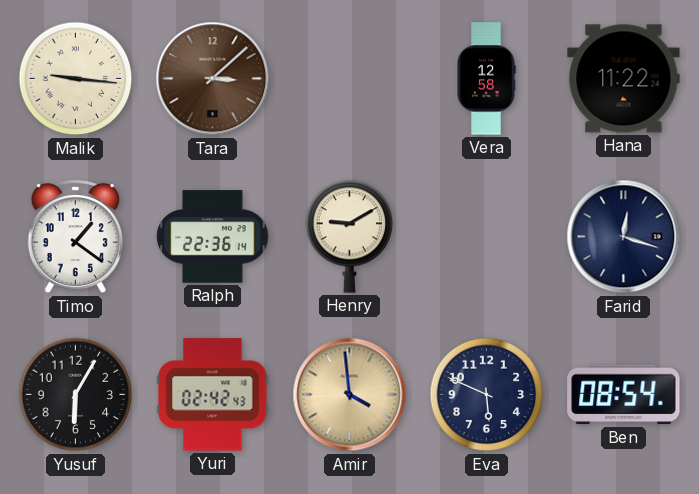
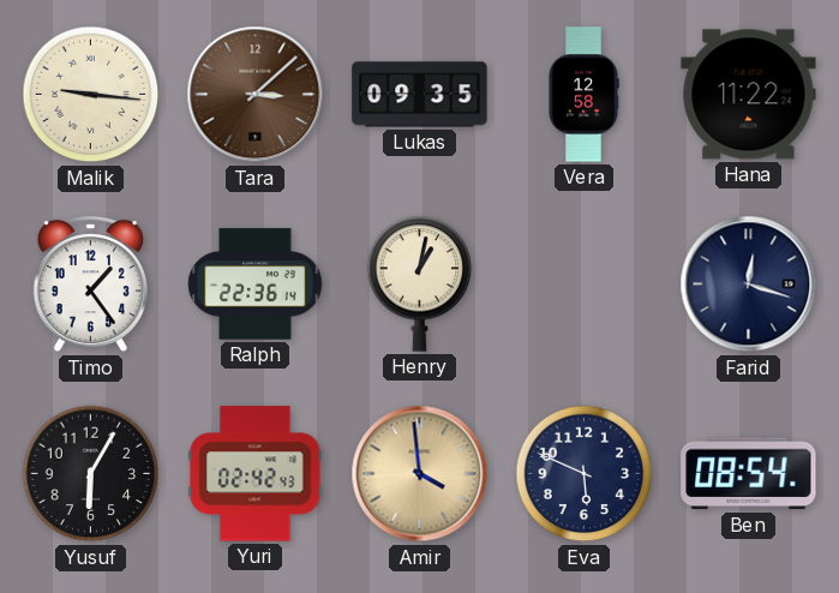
Lukas: none -> 09:35 (420, 95)
Timo: 1:21 -> 1:24 (90, 284)
Henry: 9:10 -> 1:02 (420, 283)
